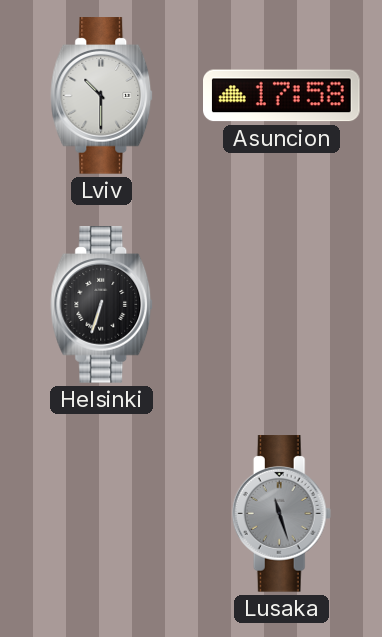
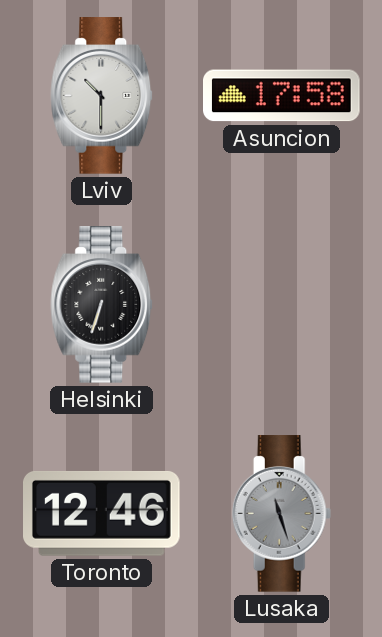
Toronto: none -> 12:46 (102, 514)
